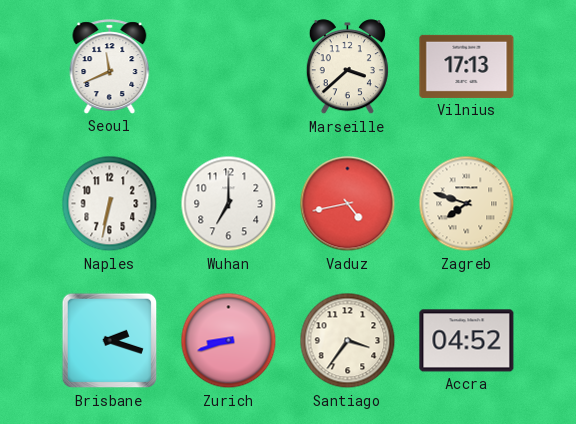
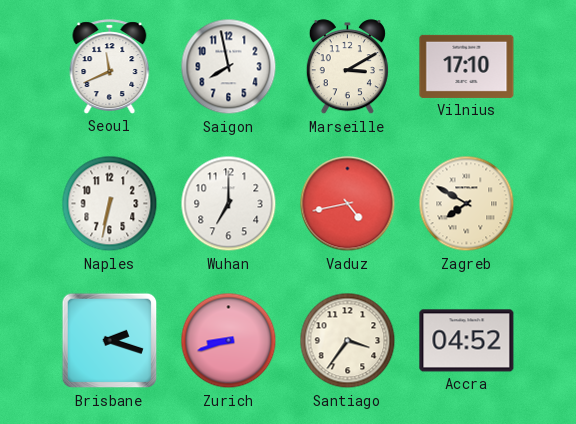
Saigon: none -> 7:58 (229, 67)
Marseille: 3:38 -> 3:10 (347, 67)
Vilnius: 17:13 -> 17:10 (467, 66)
Zagreb: 7:48 -> 7:50 (467, 204)
